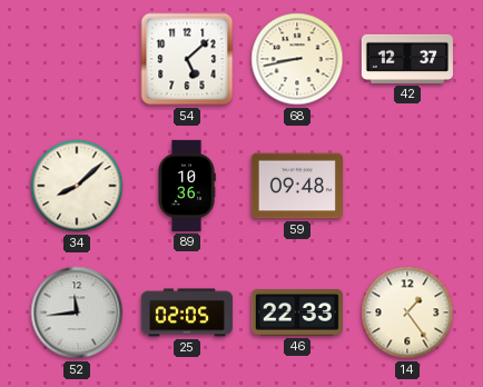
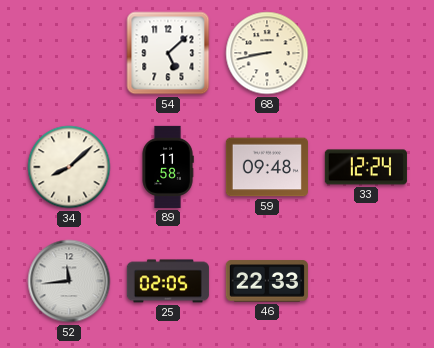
42: 12:37 -> none (407, 59)
89: 10:36 -> 11:58 (168, 167)
33: none -> 12:24 (366, 167)
14: 1:24 -> none (407, 312)
